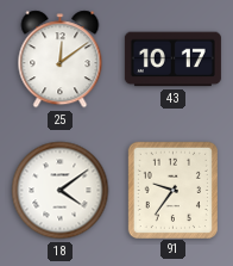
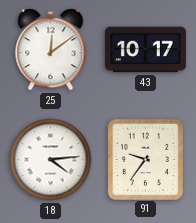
18: 4:09 -> 4:14 (51, 160)
